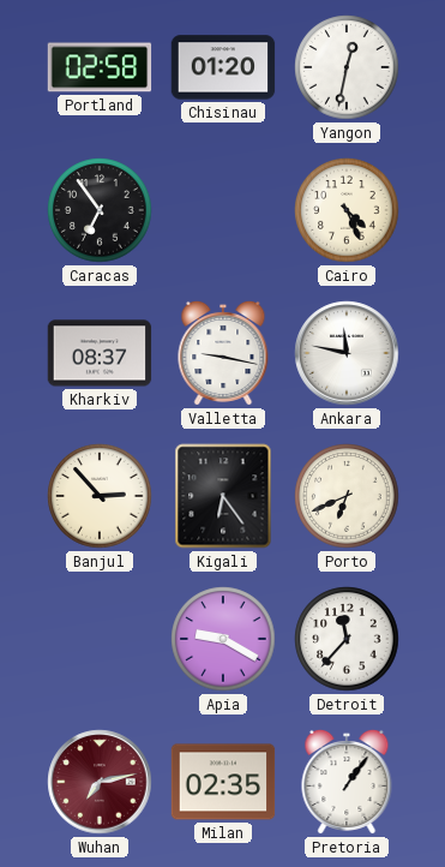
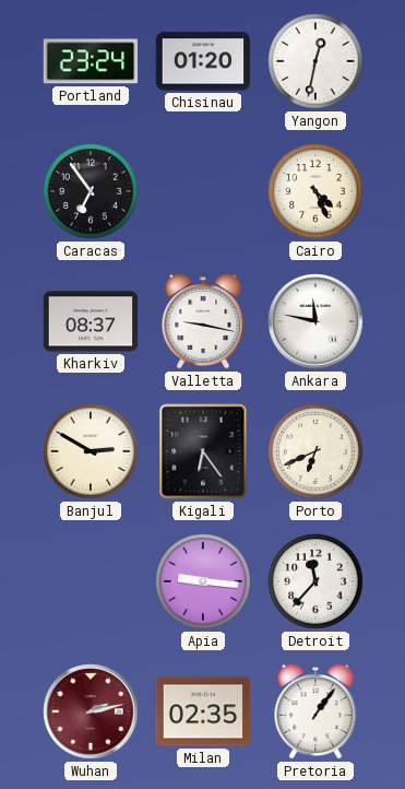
Portland: 02:58 -> 23:24 (91, 61)
Banjul: 2:53 -> 2:50 (91, 451)
Apia: 9:20 -> 9:16 (203, 581)
Wuhan: 7:13 -> 2:13 (91, 711)
